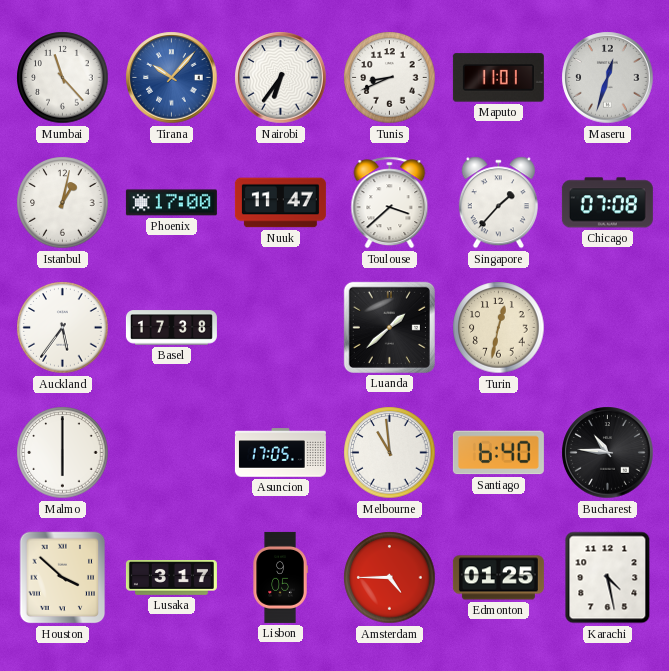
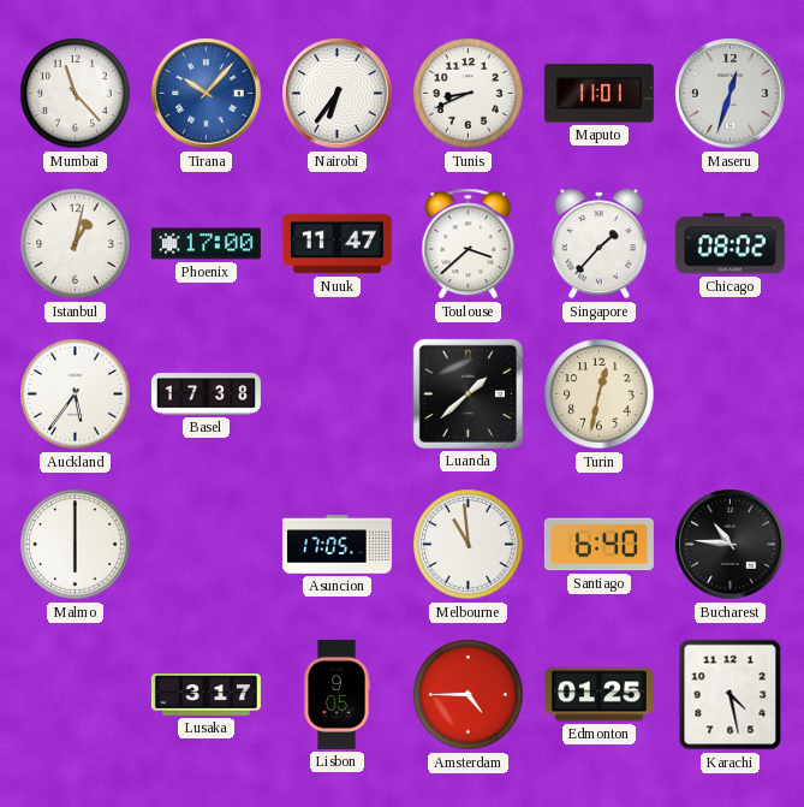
Chicago: 07:08 -> 08:02 (729, 244)
Houston: 3:52 -> none (63, 578)
